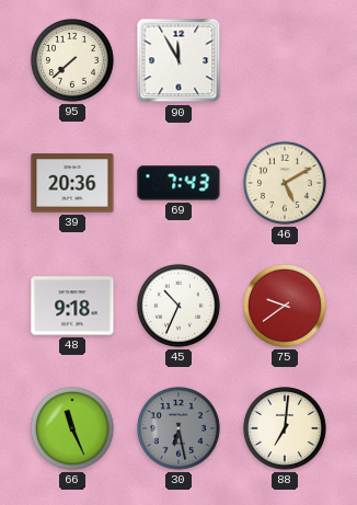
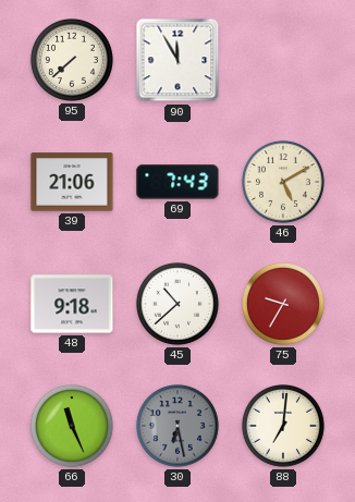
39: 20:36 -> 21:06 (72, 182)
45: 10:34 -> 10:38 (177, 304)
75: 9:39 -> 9:35 (283, 304)
